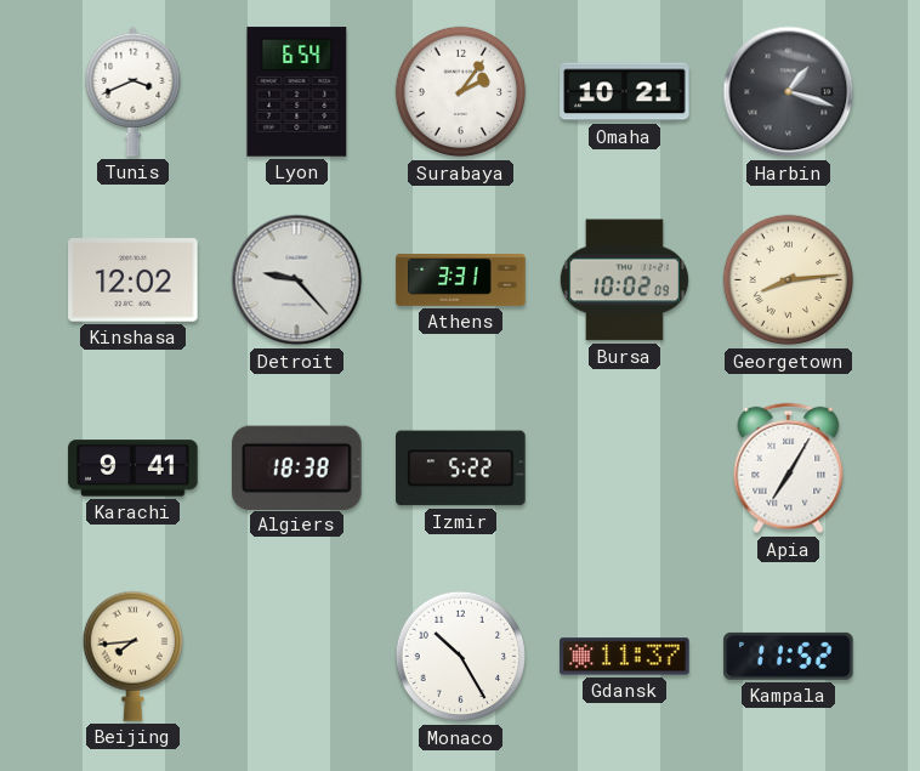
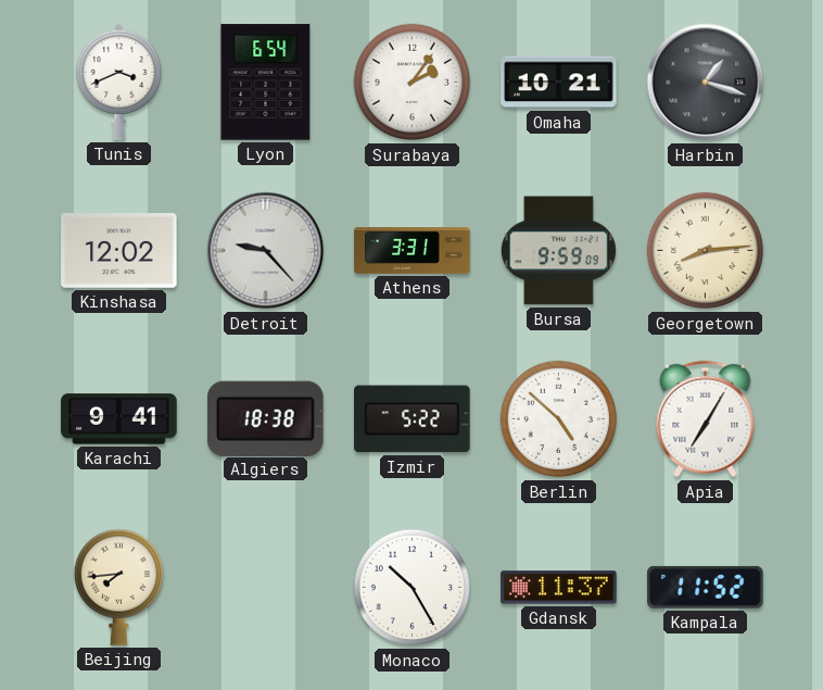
Bursa: 10:02 -> 9:59 (558, 251)
Berlin: none -> 4:52 (559, 419)
